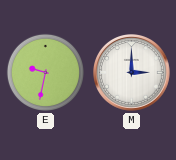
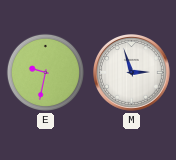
M: 3:00 -> 2:57 (132, 73)
